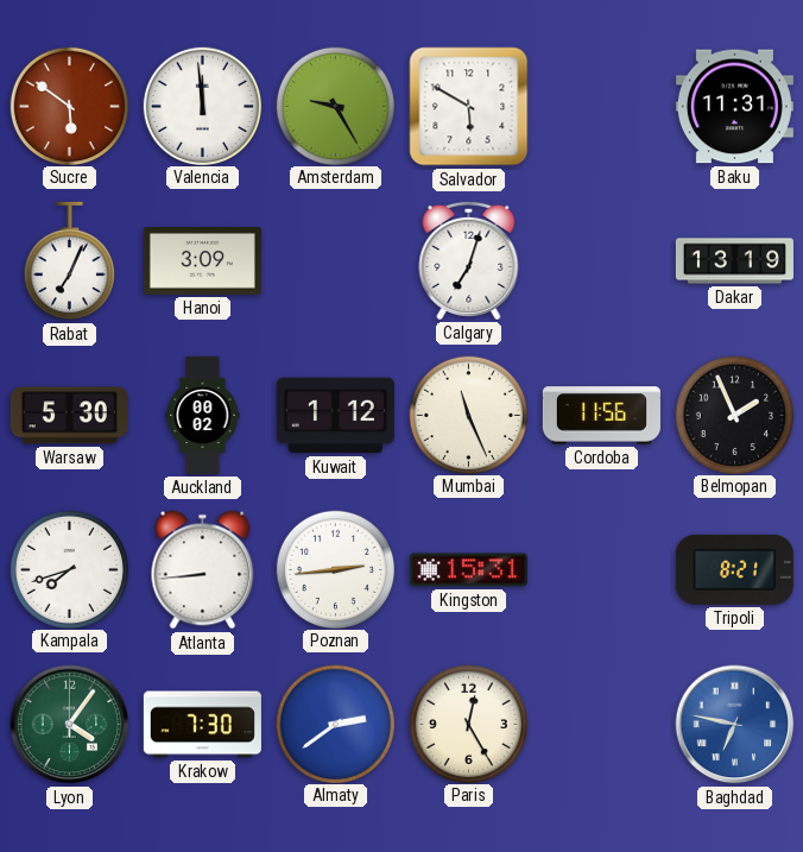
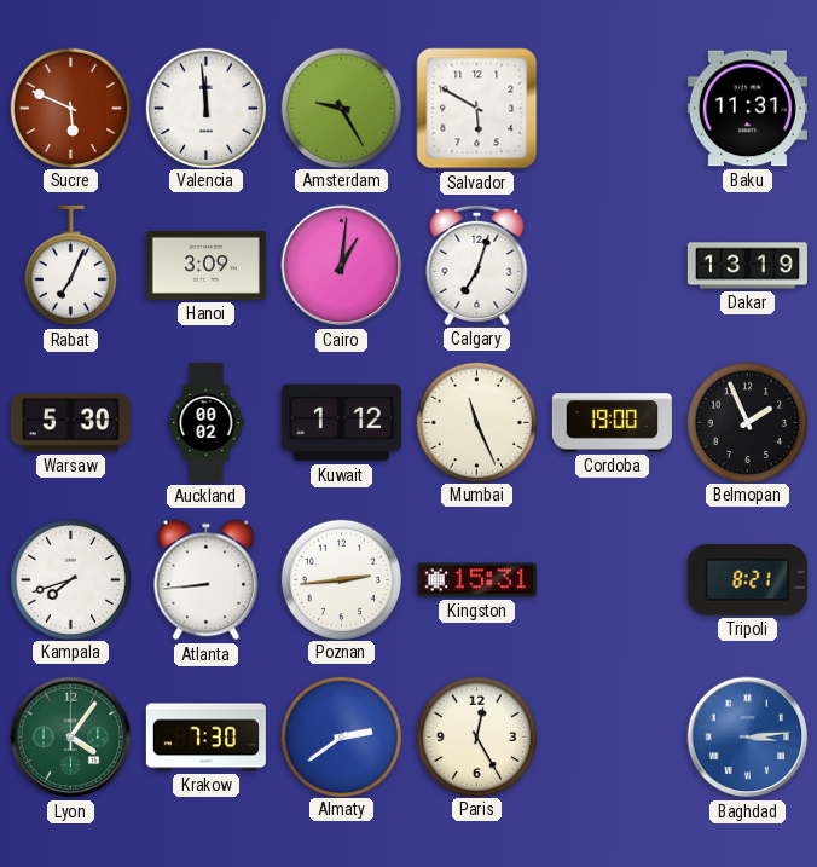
Sucre: 5:51 -> 5:49 (70, 108)
Cairo: none -> 1:01 (342, 266)
Cordoba: 11:56 -> 19:00 (612, 423)
Baghdad: 6:47 -> 3:14 (748, 738)
